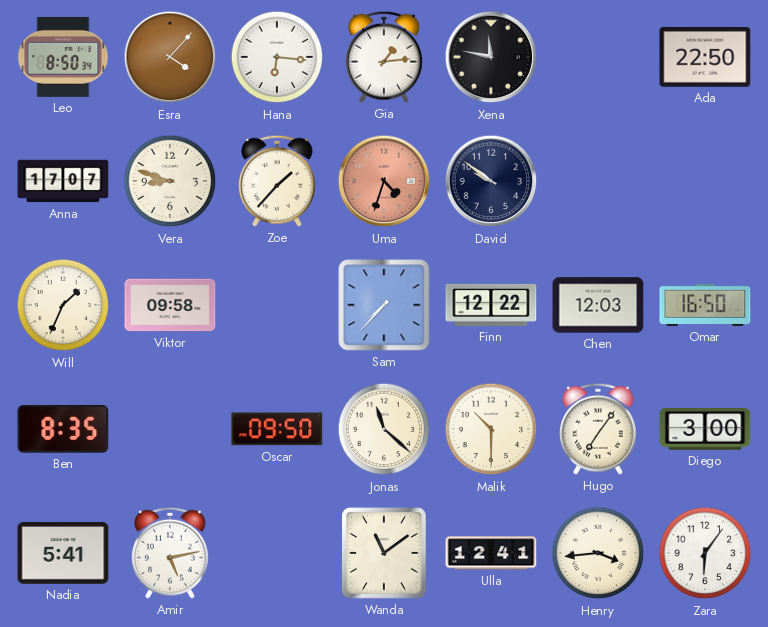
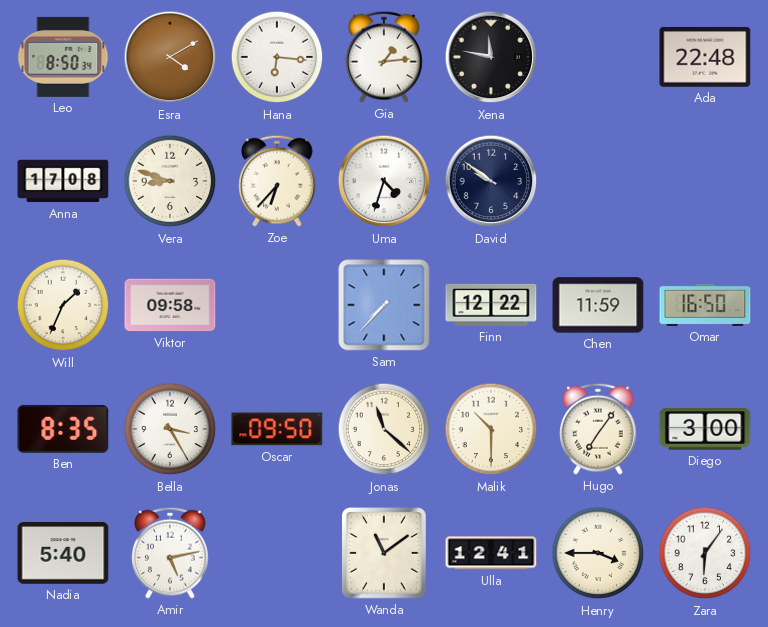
Esra: 4:07 -> 4:10 (170, 57)
Ada: 22:50 -> 22:48 (705, 57)
Anna: 17:07 -> 17:08 (63, 181)
Zoe: 1:37 -> 6:37 (277, 181)
Uma dial: salmon -> white (384, 181)
Chen: 12:03 -> 11:59 (598, 305)
Bella: none -> 3:25 (170, 429)
Nadia: 5:41 -> 5:40 (63, 553)
Henry: 3:44 -> 3:45 (598, 553)
